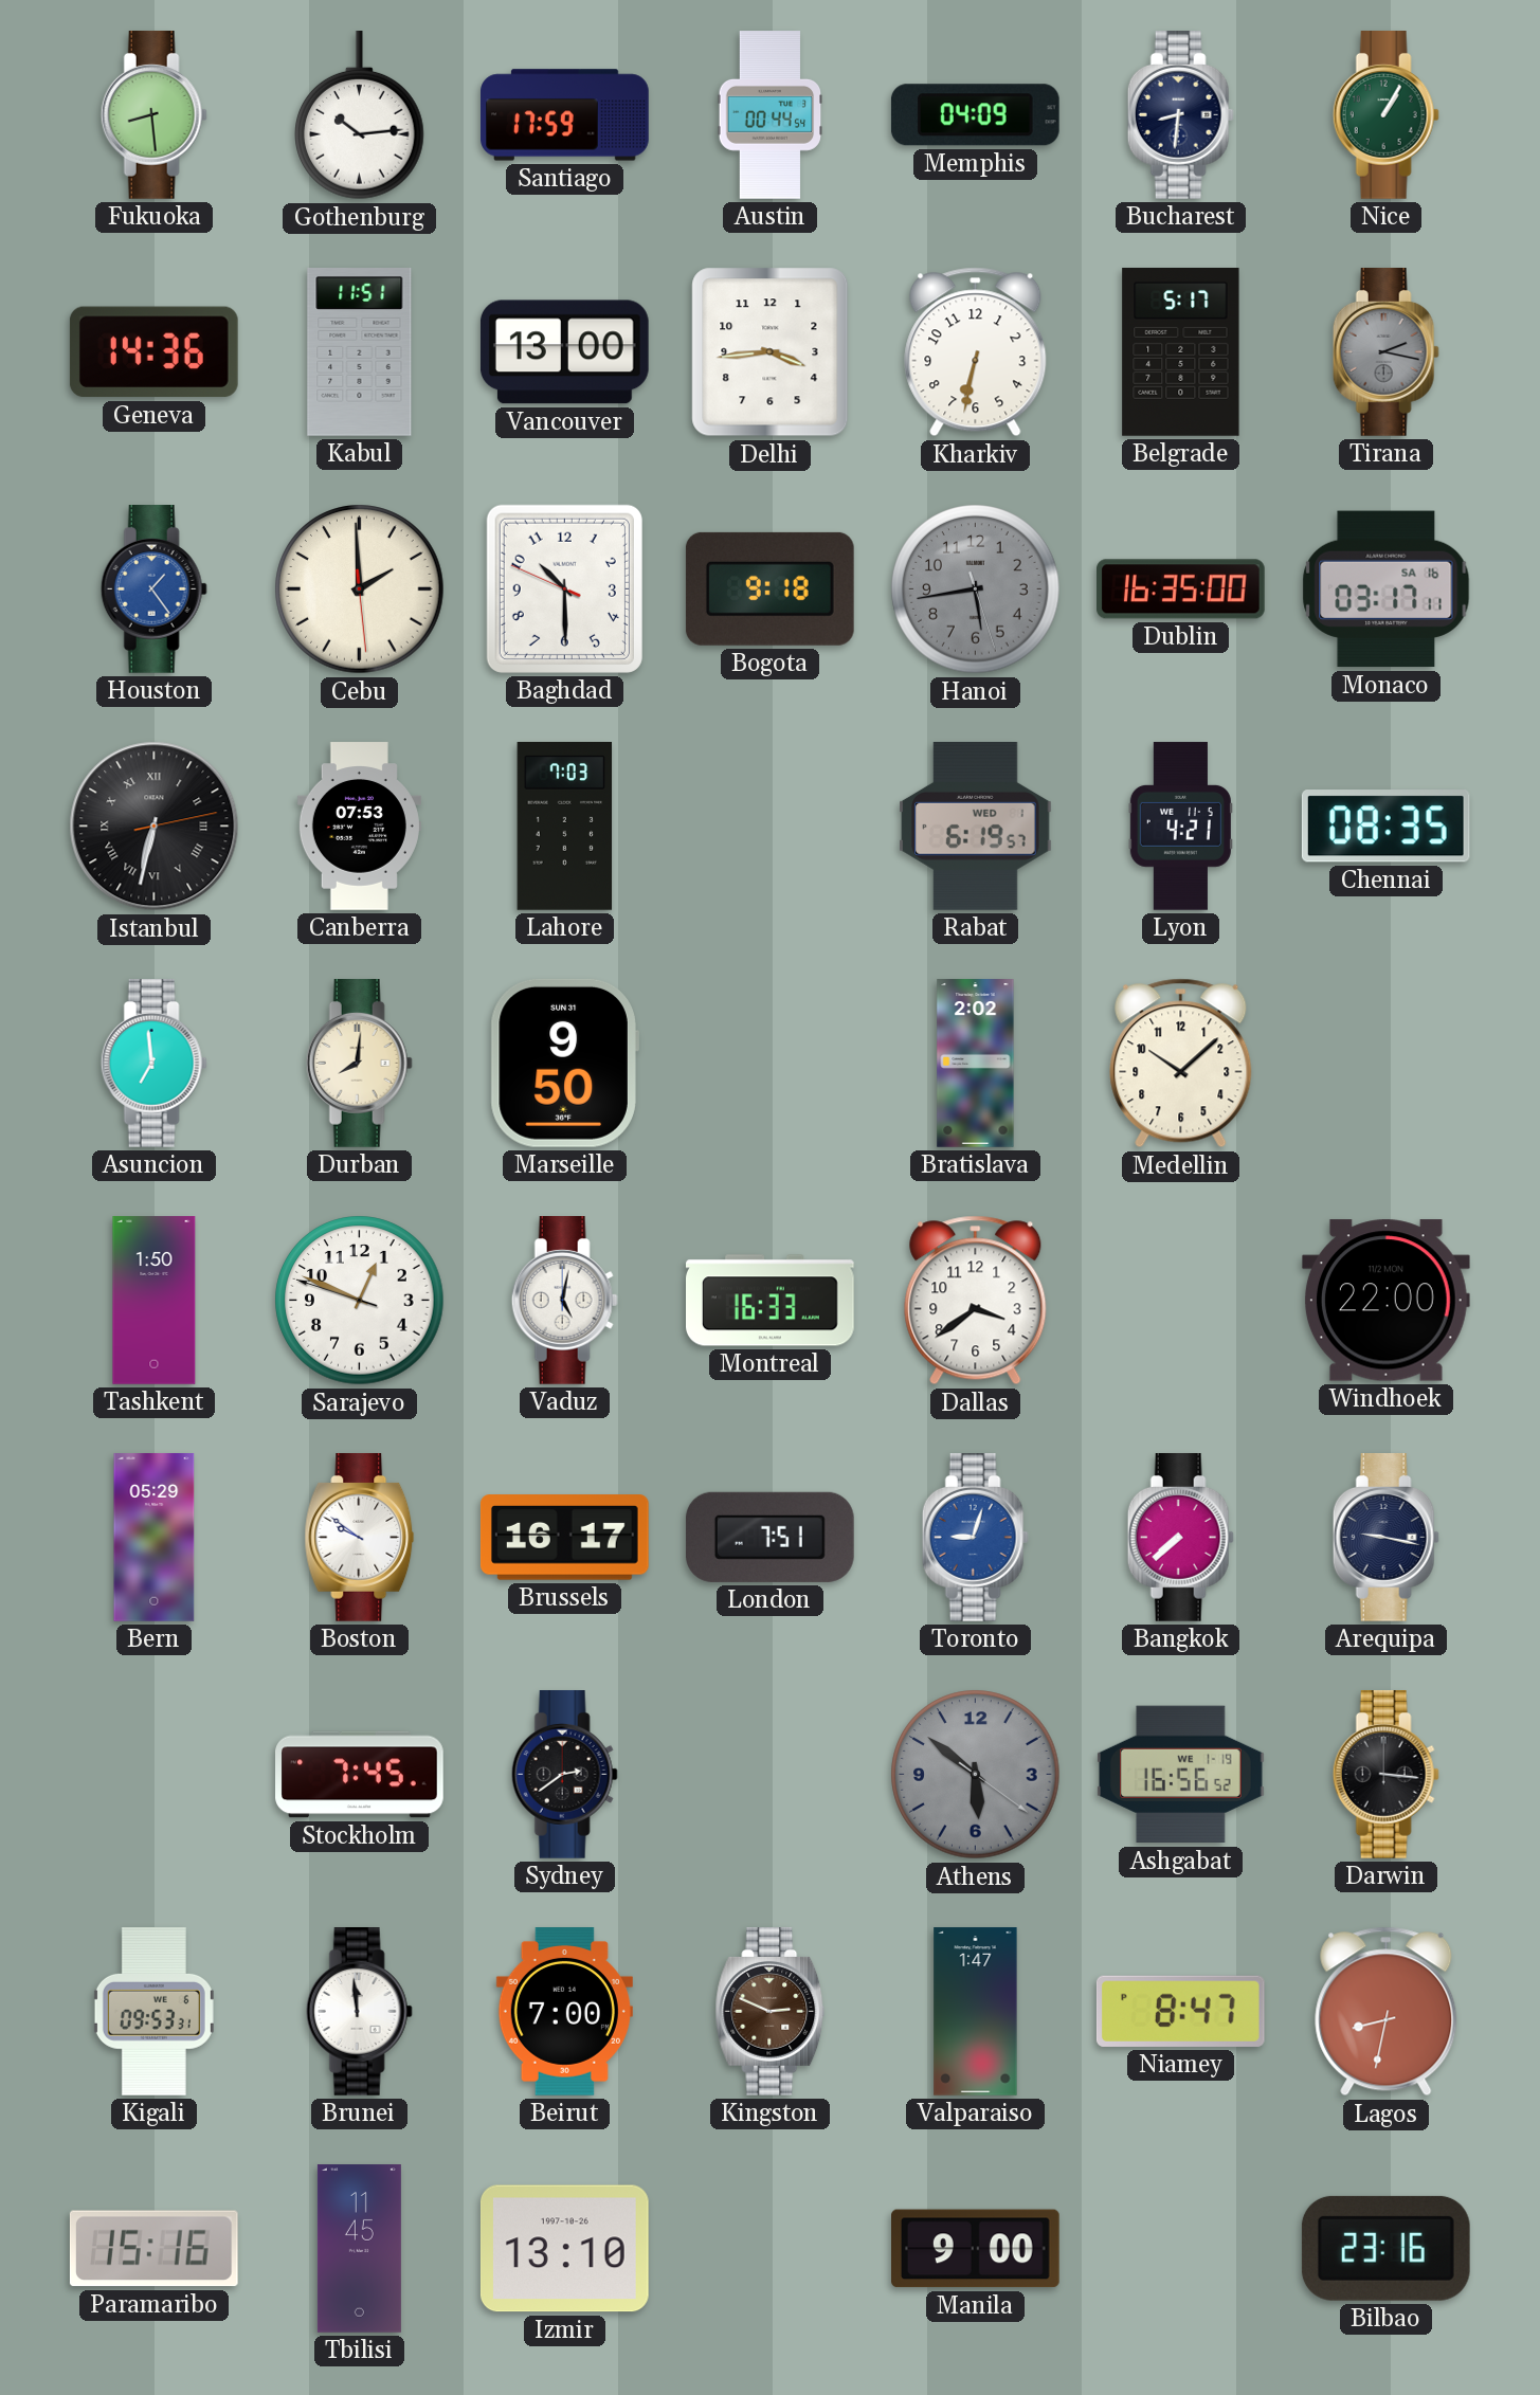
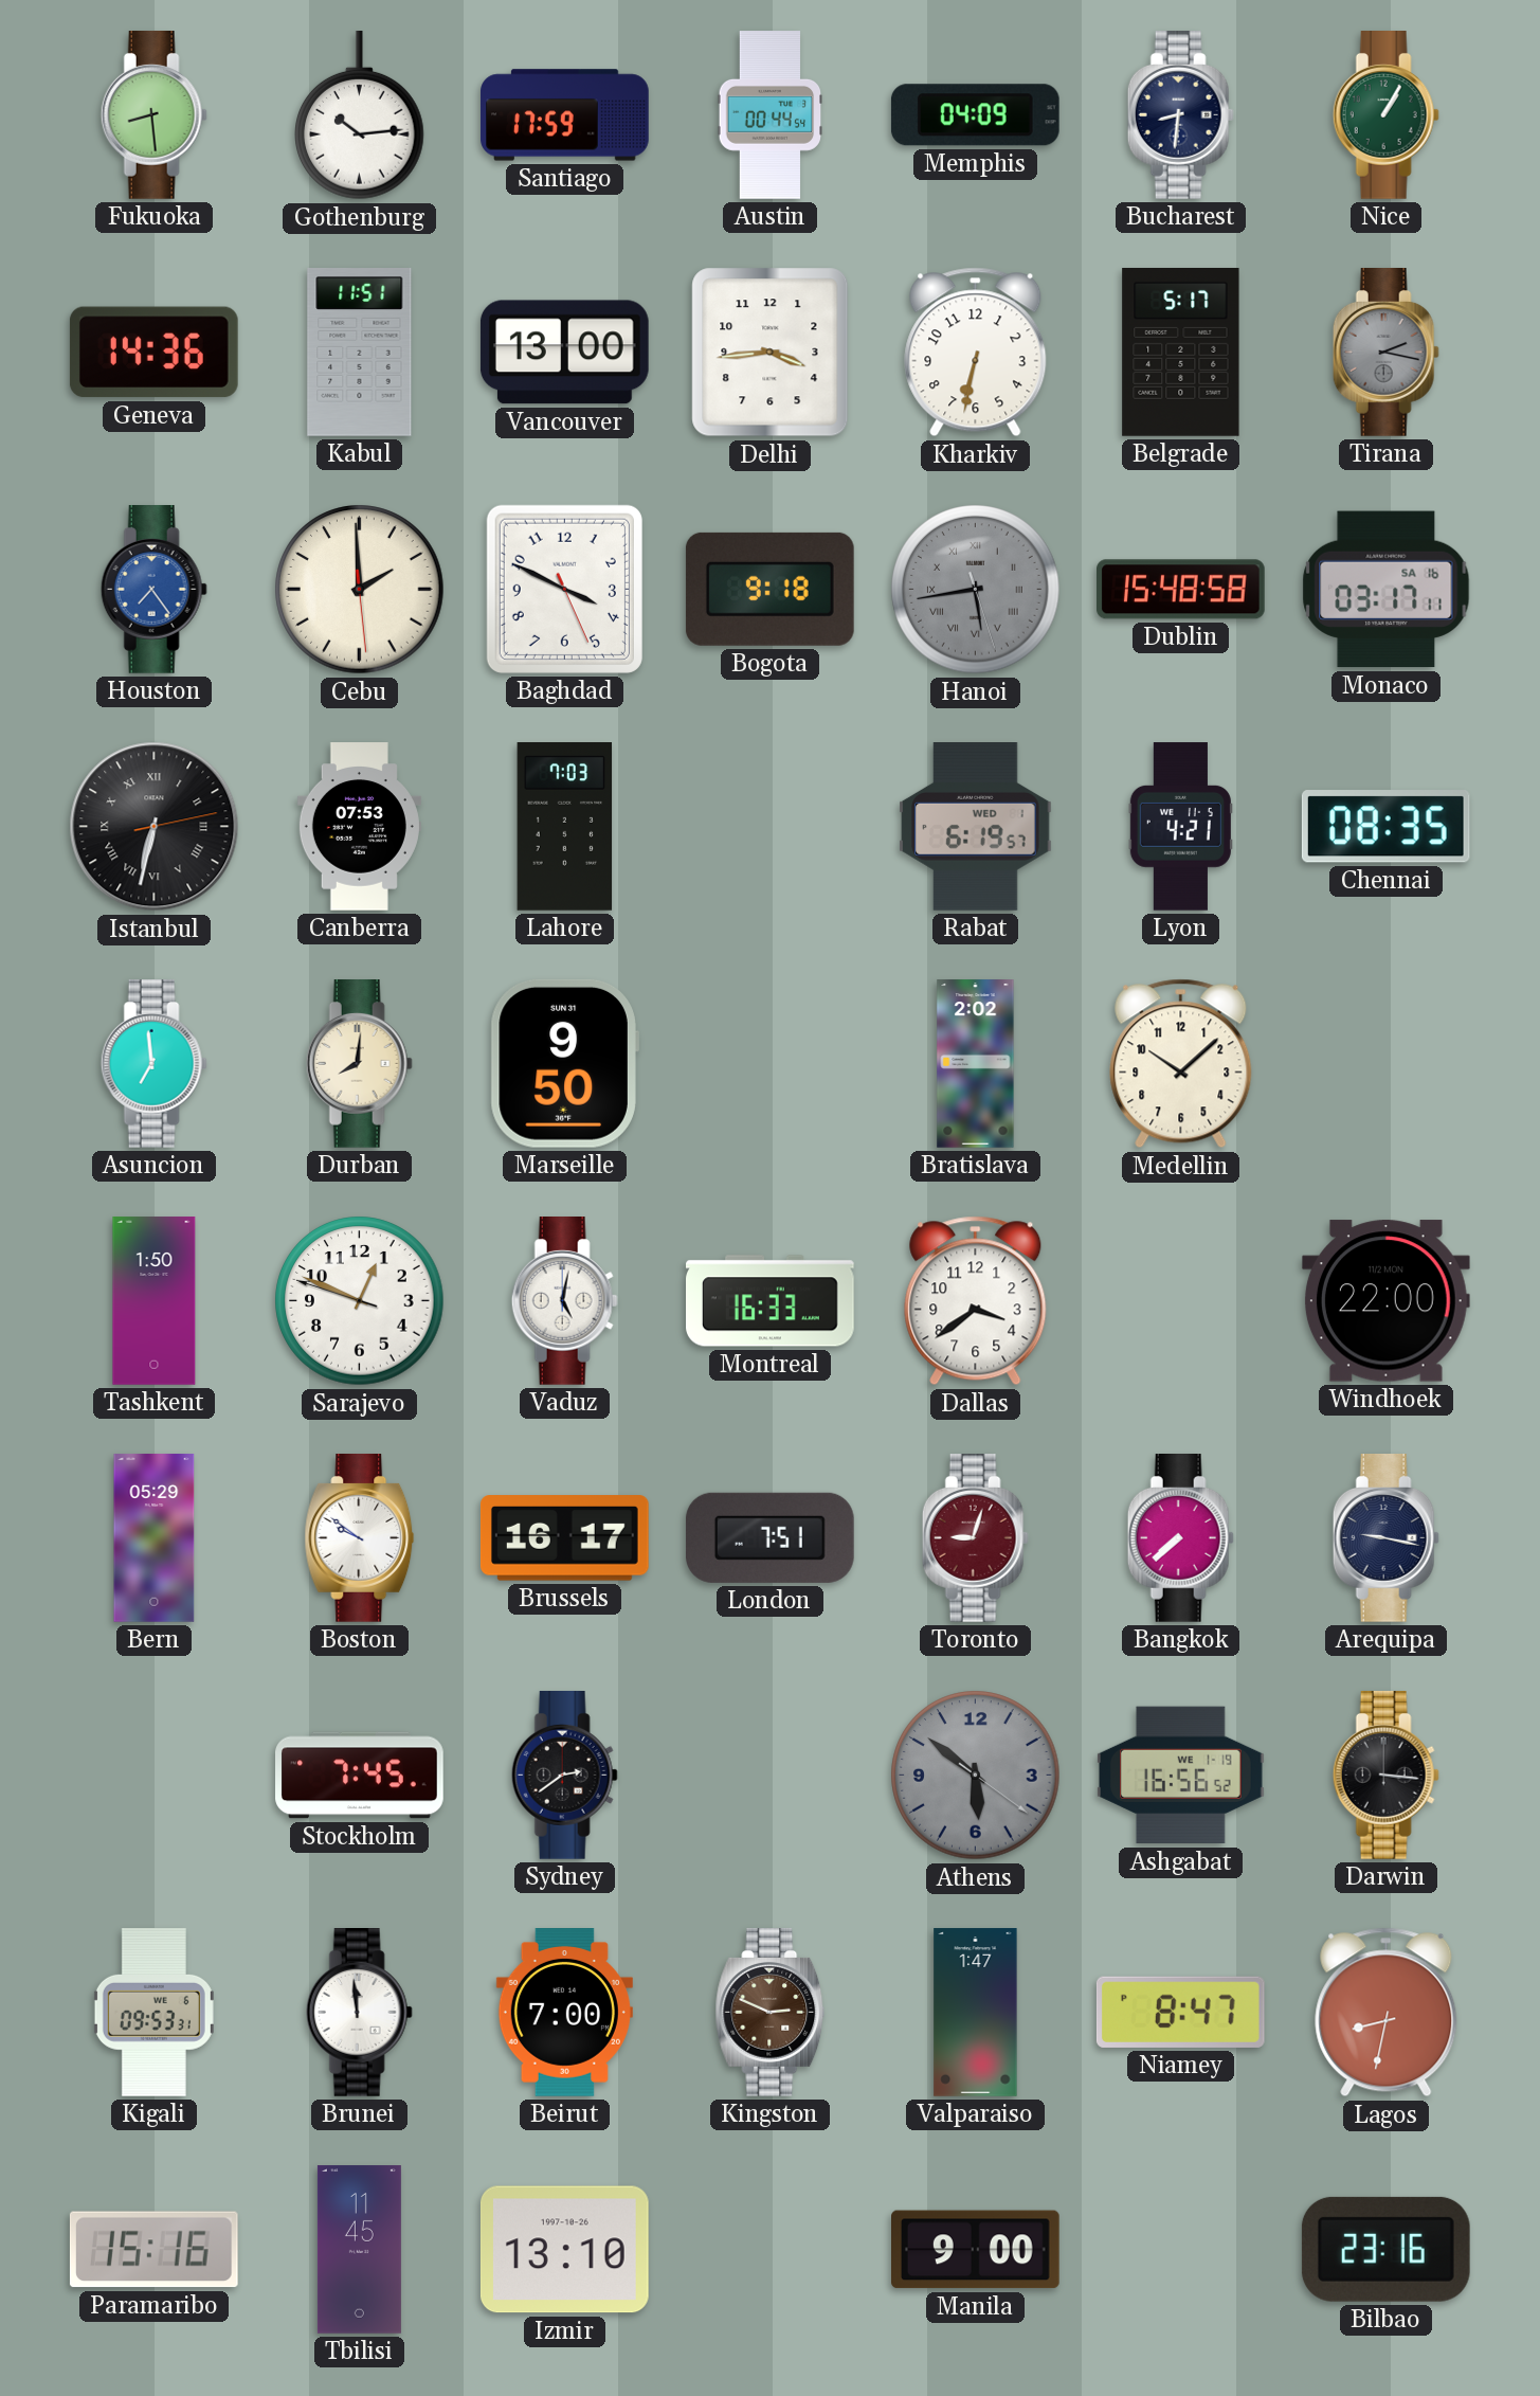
Houston: 1:24 -> 7:24 (153, 590)
Baghdad: 10:29 -> 3:49 (564, 589)
Hanoi numerals: Arabic -> Roman (976, 590)
Dublin: 16:35 -> 15:48 (1181, 590)
Toronto dial: blue -> burgundy (975, 1538)
